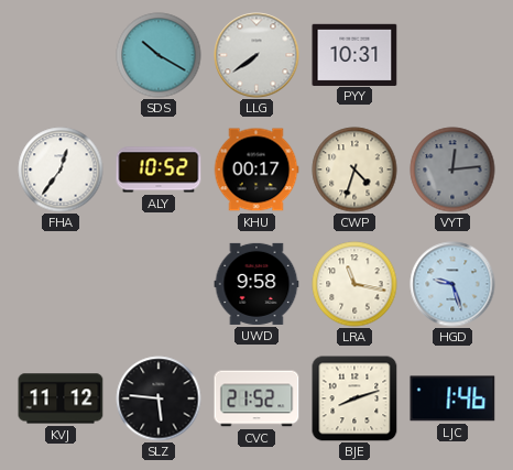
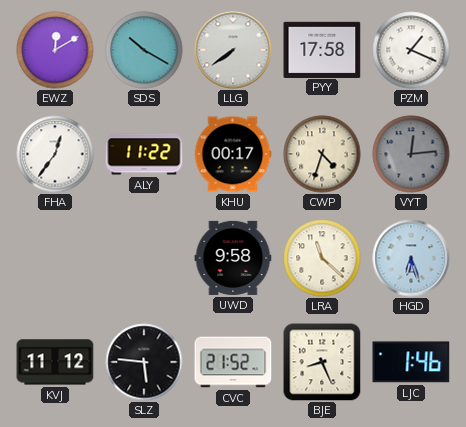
EWZ: none -> 12:10 (55, 50)
PYY: 10:31 -> 17:58 (322, 49)
PZM: none -> 1:19 (411, 50)
ALY: 10:52 -> 11:22 (144, 154)
LRA: 11:17 -> 11:22 (322, 258)
HGD: 9:27 -> 6:27 (411, 258)
BJE: 8:12 -> 8:26 (322, 362)
